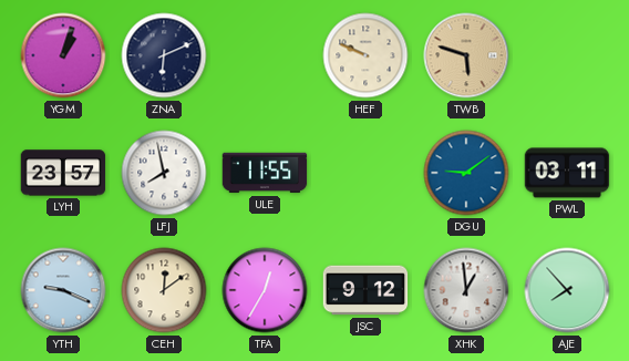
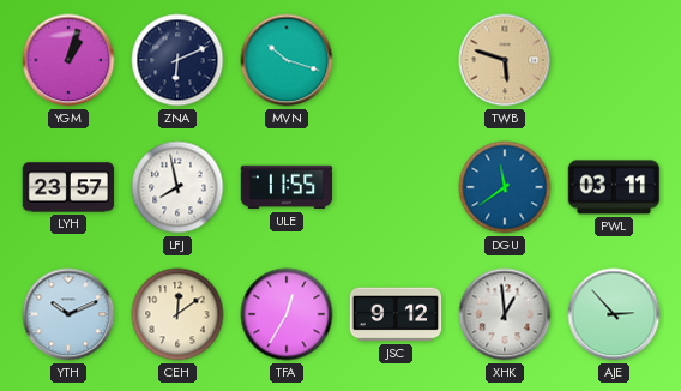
MVN: none -> 10:18 (287, 60)
HEF: 9:49 -> none (365, 55)
DGU: 9:09 -> 11:39 (505, 187)
YTH: 9:19 -> 10:11 (68, 314)
AJE: 7:53 -> 2:53 (614, 314)
